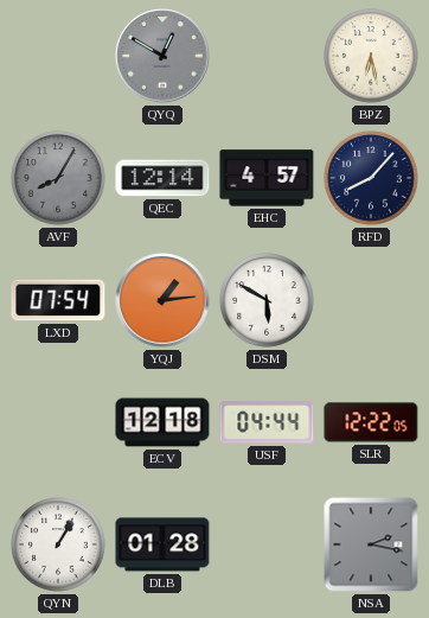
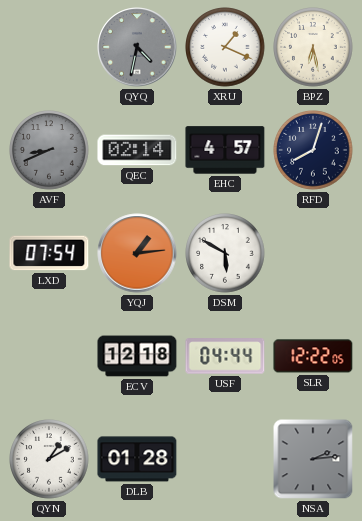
QYQ: 12:50 -> 4:32 (137, 47)
XRU: none -> 1:19 (225, 47)
AVF: 8:05 -> 8:41 (49, 150)
QEC: 12:14 -> 02:14 (137, 150)
RFD: 8:07 -> 8:03 (313, 150)
QYN: 1:05 -> 1:10 (49, 459)
NSA: 2:17 -> 2:14 (313, 459)
